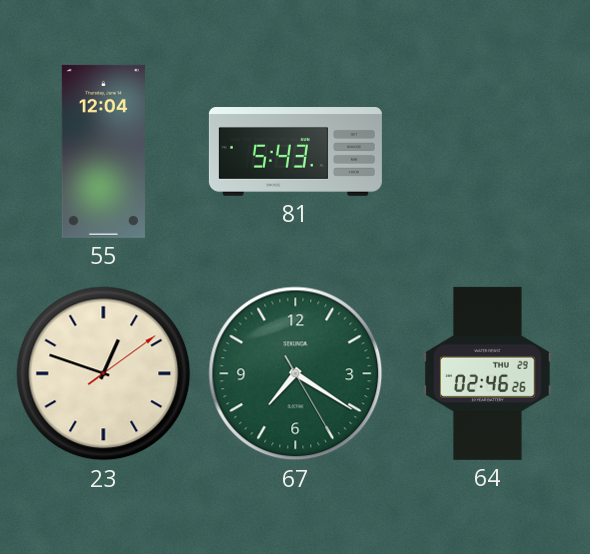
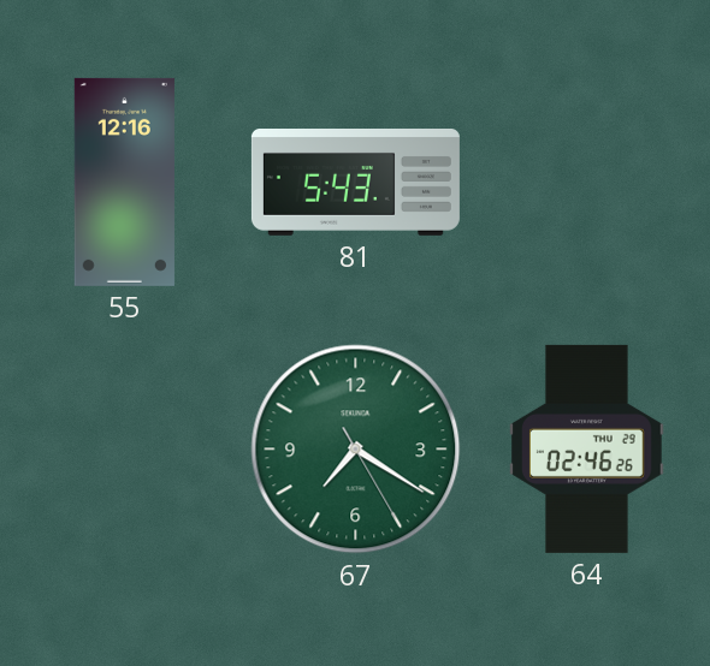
55: 12:04 -> 12:16 (124, 182)
23: 12:48 -> none (104, 374)
